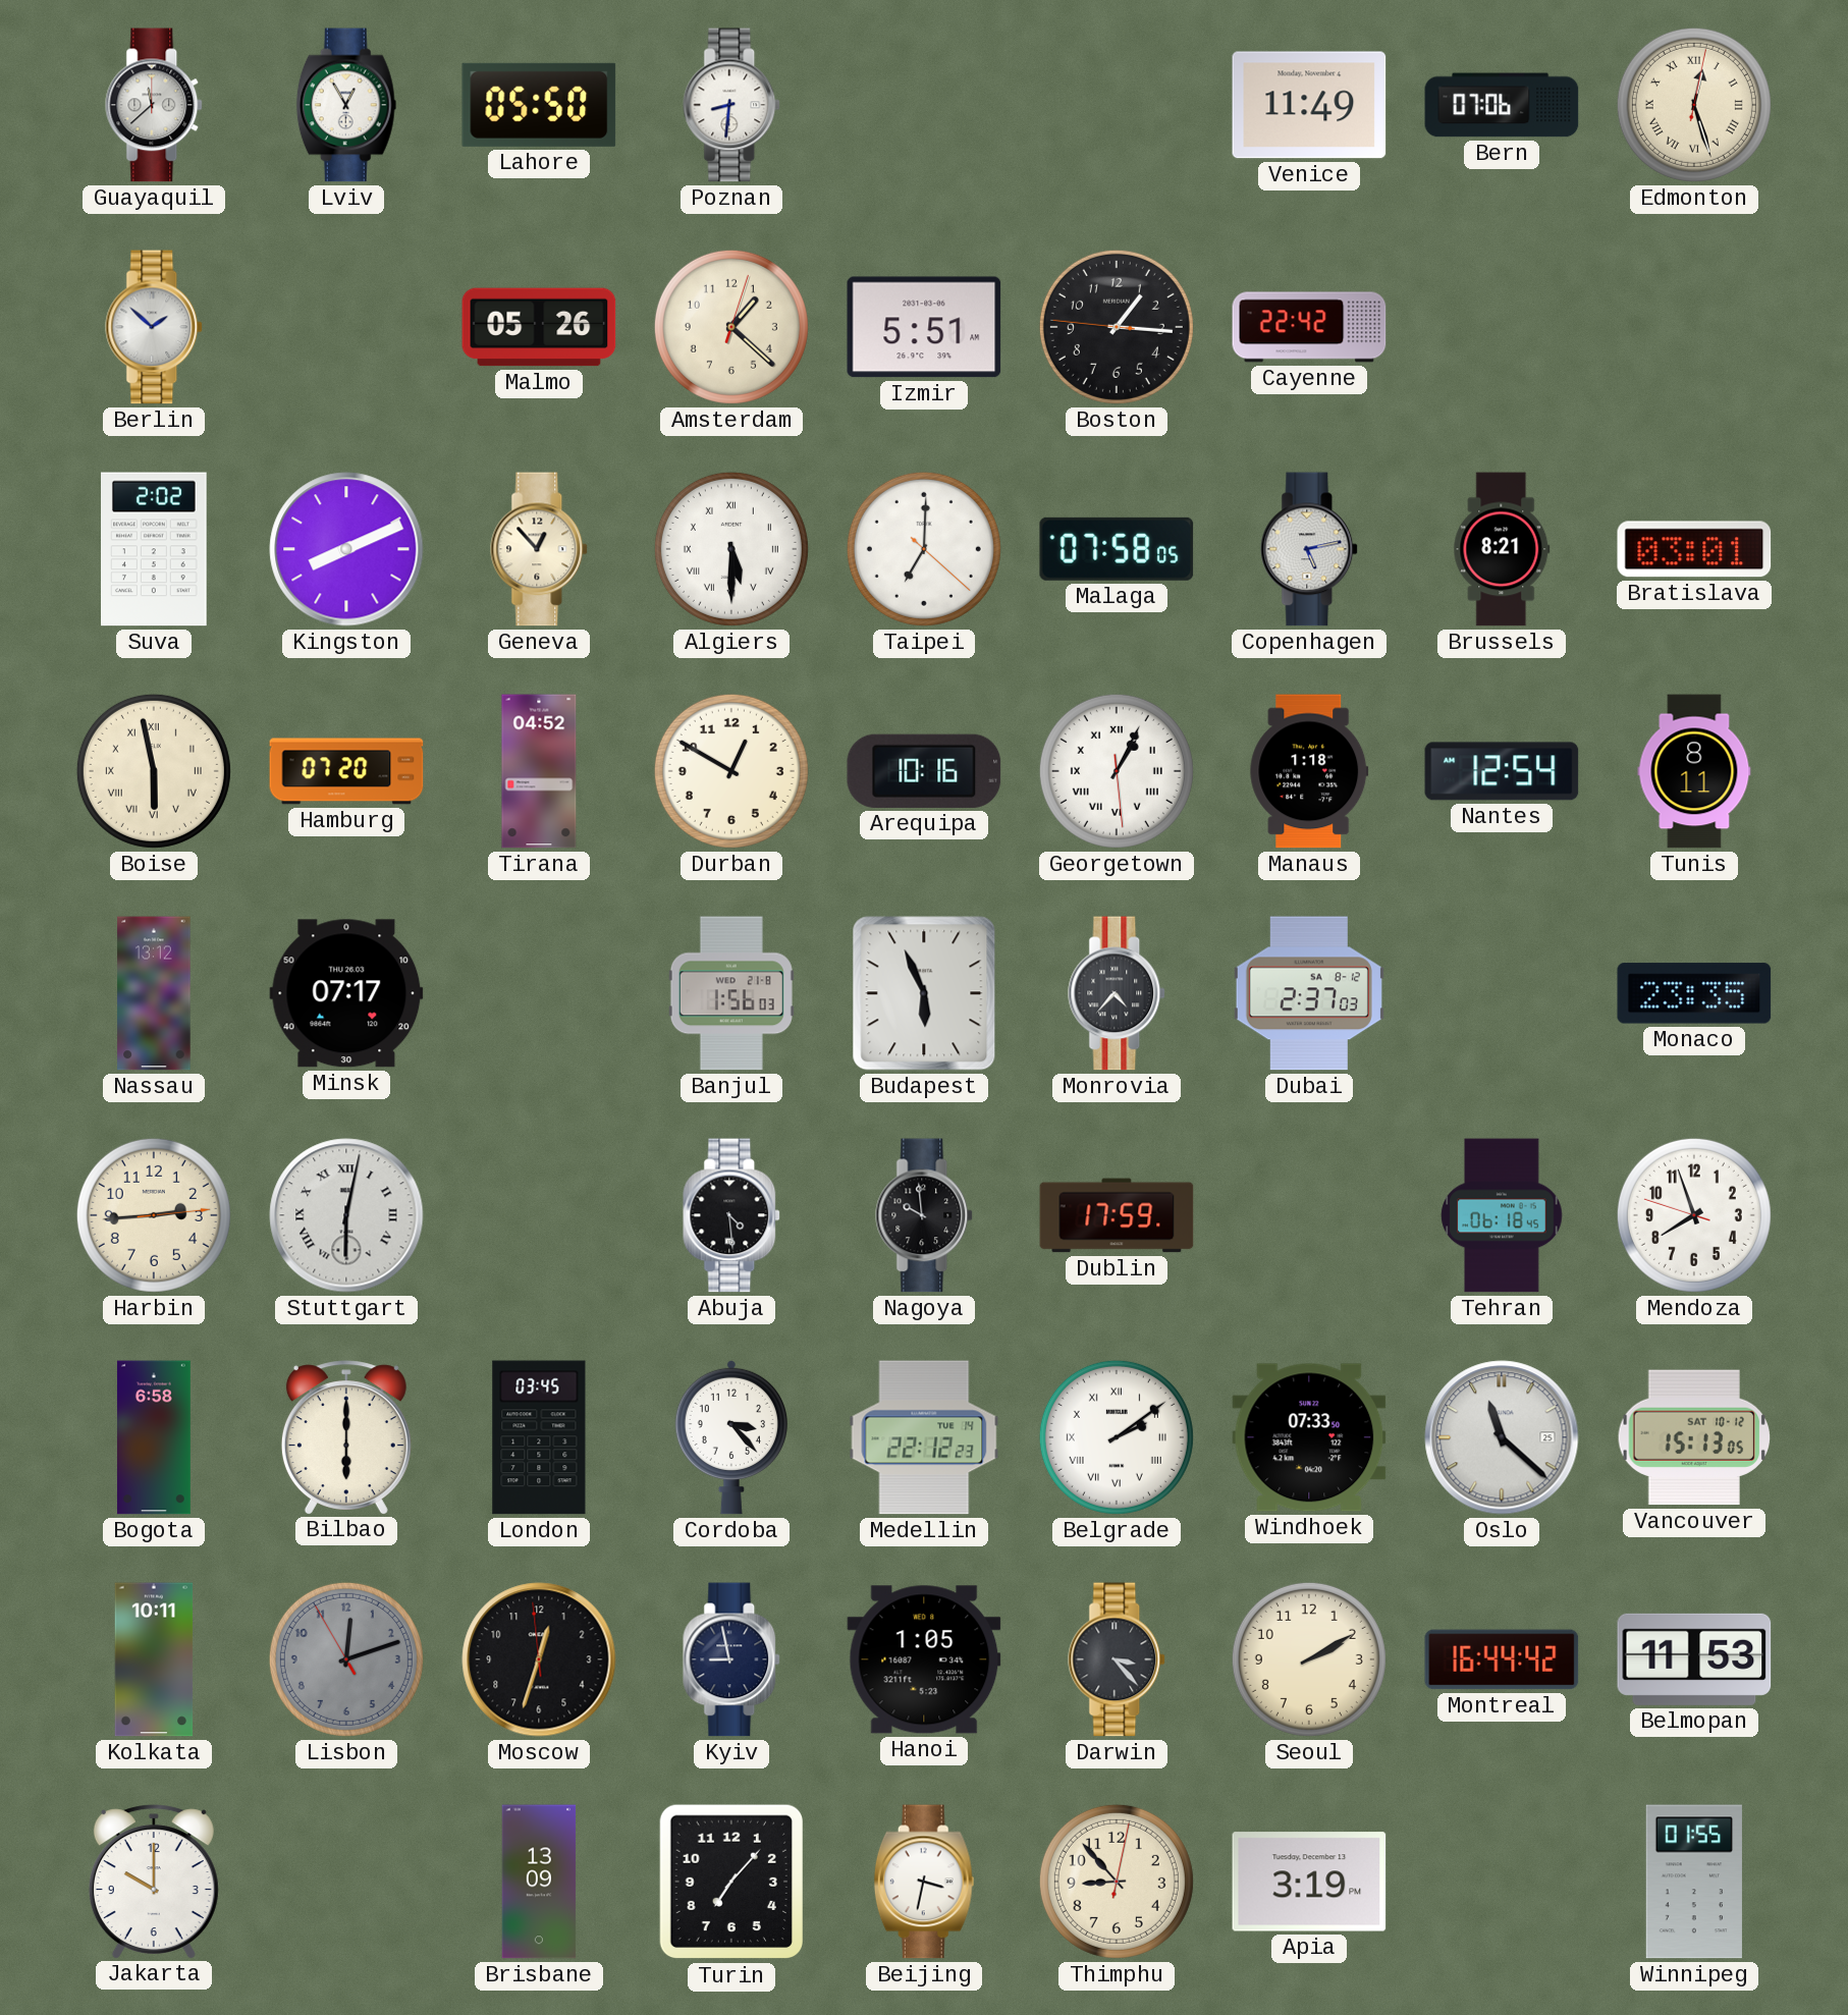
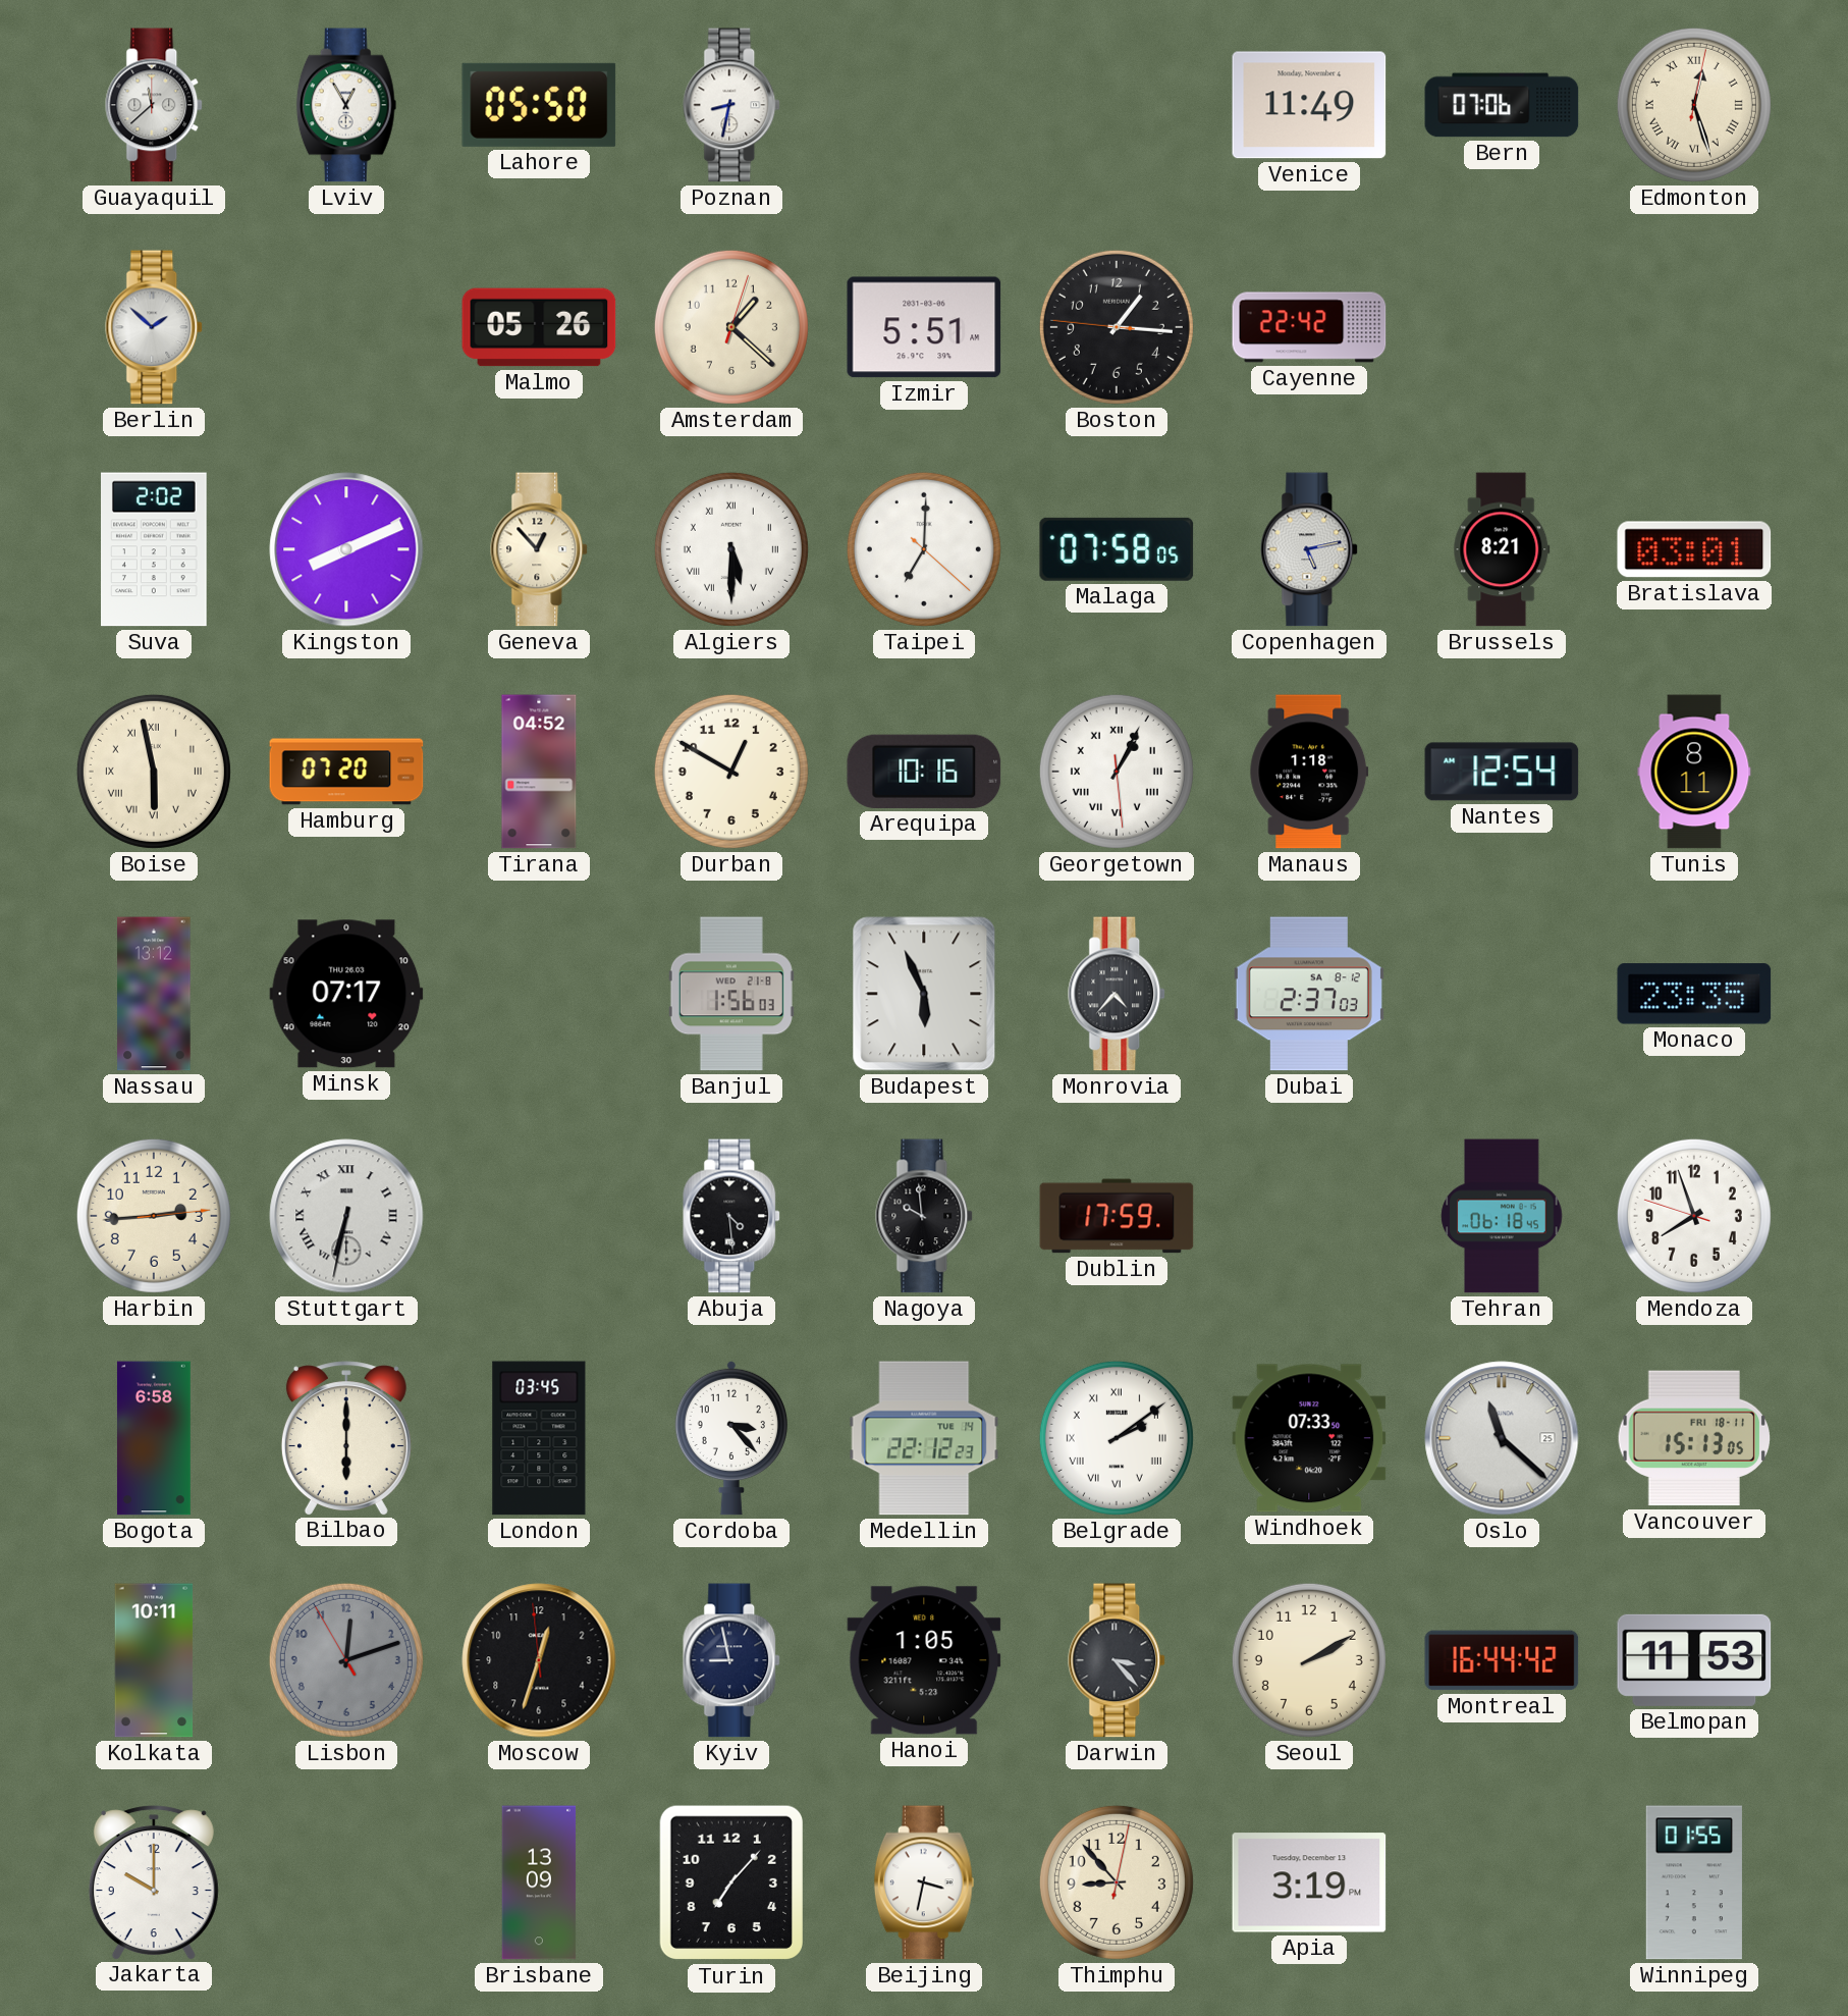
Poznan: 8:31 -> 8:32 (732, 105)
Stuttgart: 6:02 -> 6:32 (346, 1216)
Vancouver date: SAT 10-12 -> FRI 18-11 (1694, 1438)
